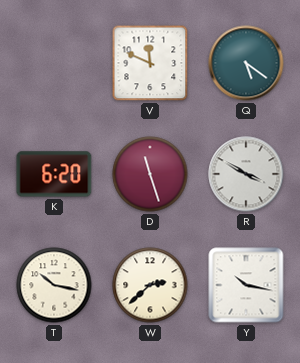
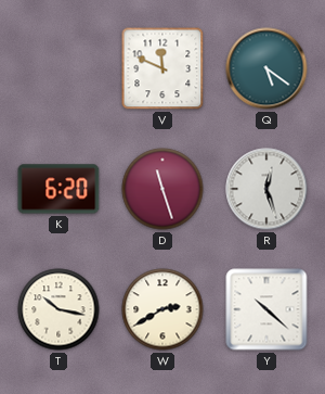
R: 3:50 -> 12:27 (266, 189)
W: 2:38 -> 2:40 (162, 309)
Y: 10:17 -> 10:22 (266, 309)
